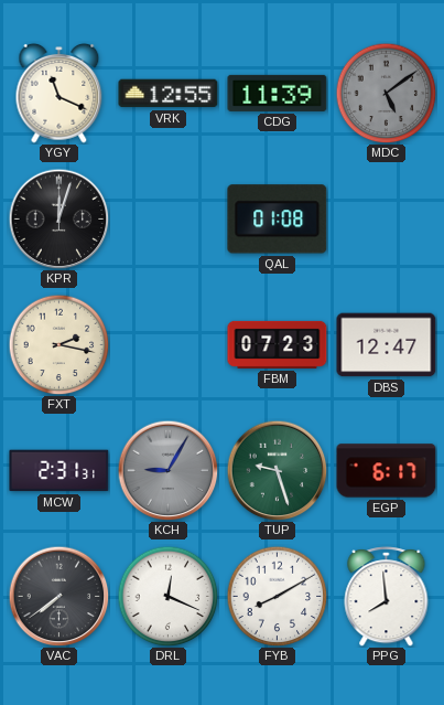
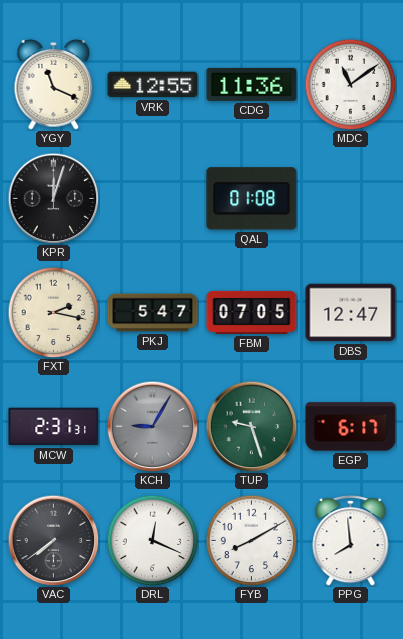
CDG: 11:39 -> 11:36 (252, 84)
MDC: 5:09 -> 11:09 (350, 84)
MDC dial: grey -> white (350, 84)
PKJ: none -> 5:47 (153, 313)
FBM: 07:23 -> 07:05 (252, 312)
